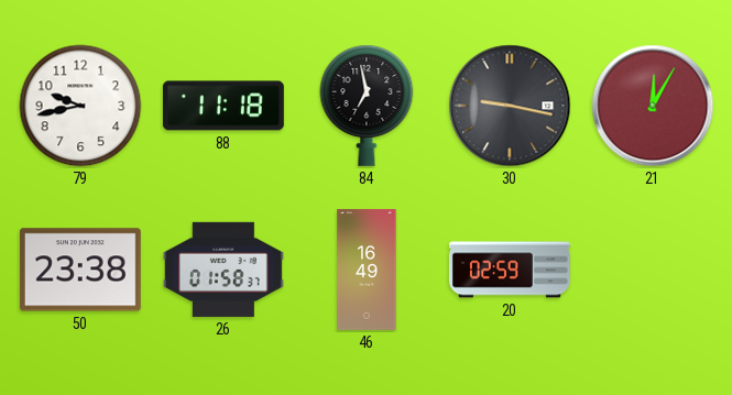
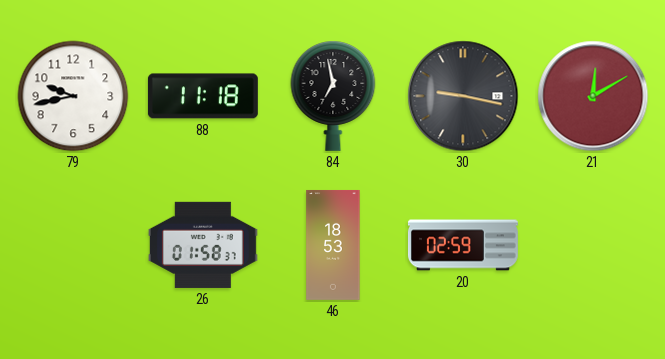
21: 12:05 -> 12:10 (593, 96)
50: 23:38 -> none (80, 270)
46: 16:49 -> 18:53 (333, 245)
